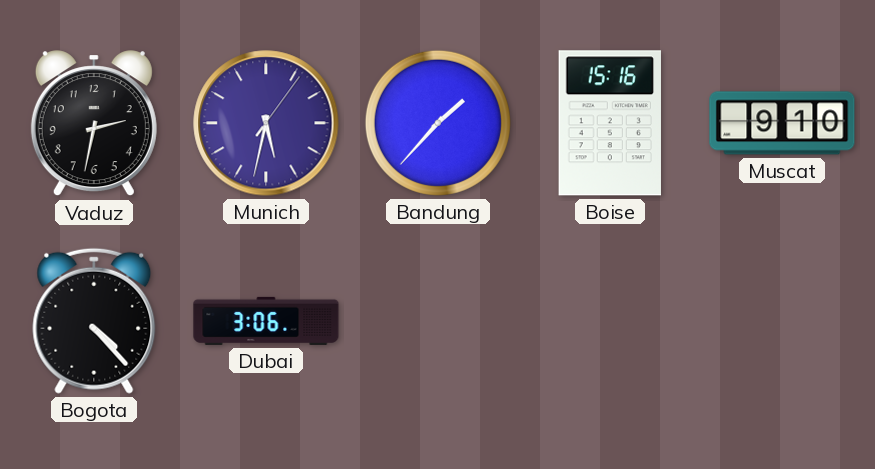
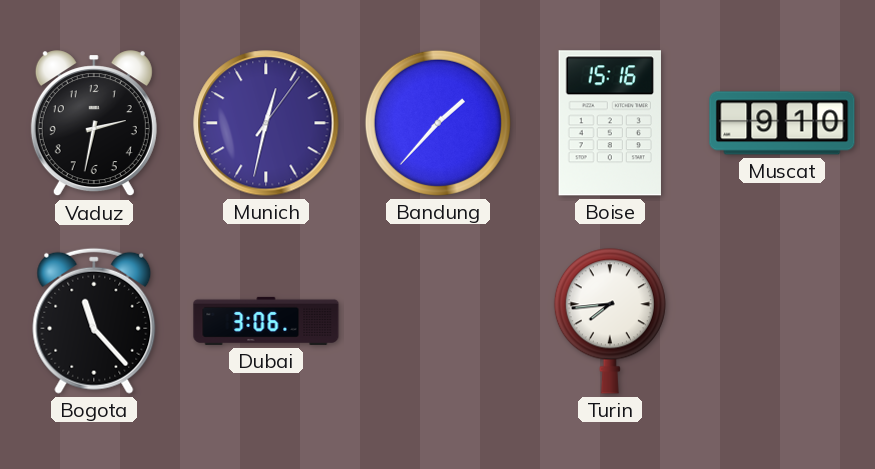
Munich: 5:32 -> 12:32 (266, 123)
Bogota: 4:23 -> 11:23 (94, 321)
Turin: none -> 7:44 (610, 321)
